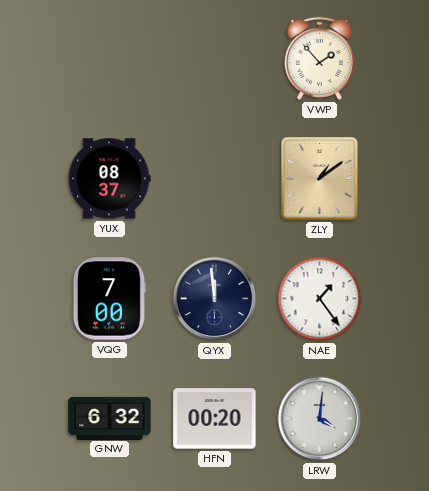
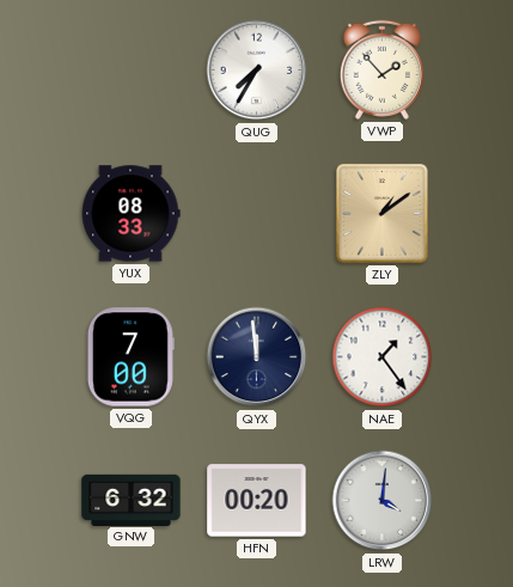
QUG: none -> 7:35 (257, 71)
YUX: 08:37 -> 08:33 (130, 214)
